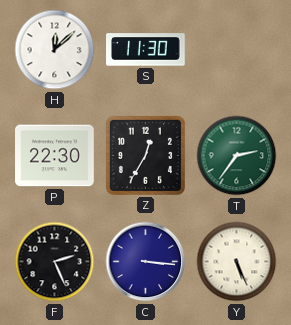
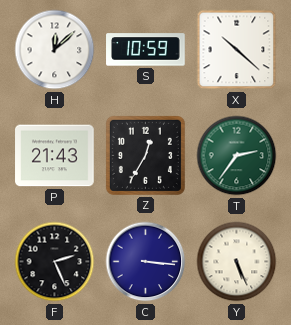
S: 11:30 -> 10:59 (146, 50)
X: none -> 10:22 (237, 50)
P: 22:30 -> 21:43 (55, 156)
